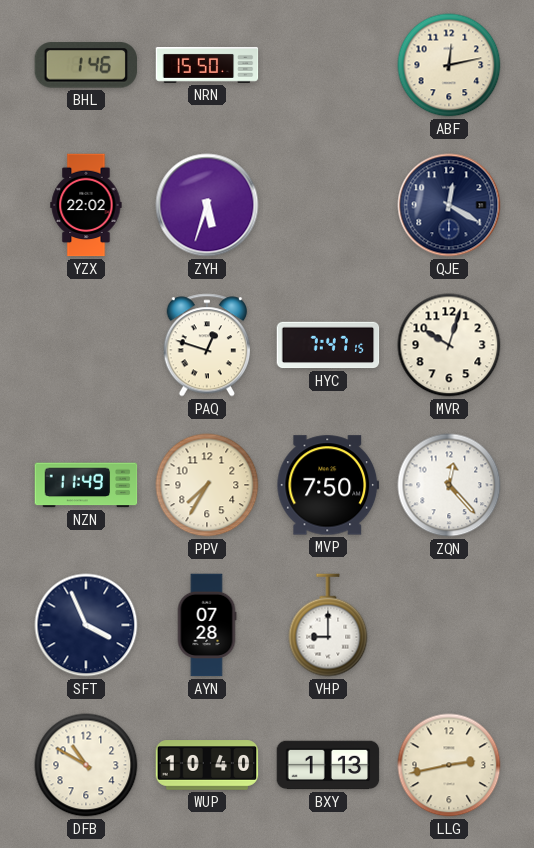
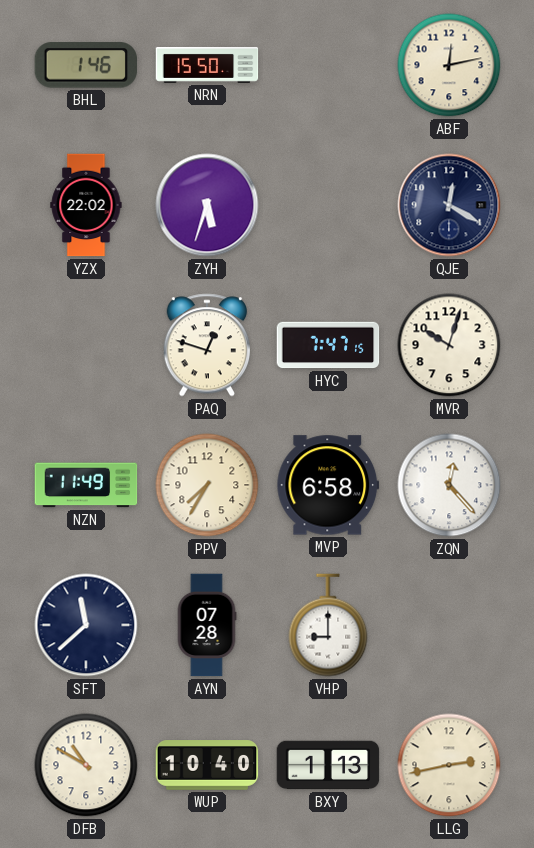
MVP: 7:50 -> 6:58 (328, 485)
SFT: 3:56 -> 11:38 (86, 625)
